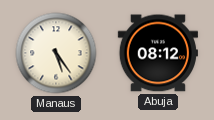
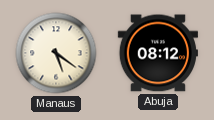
Manaus: 5:24 -> 5:21 (56, 53)
